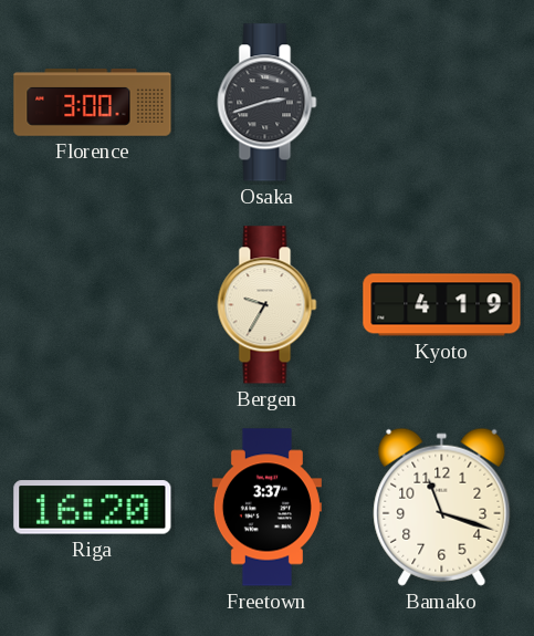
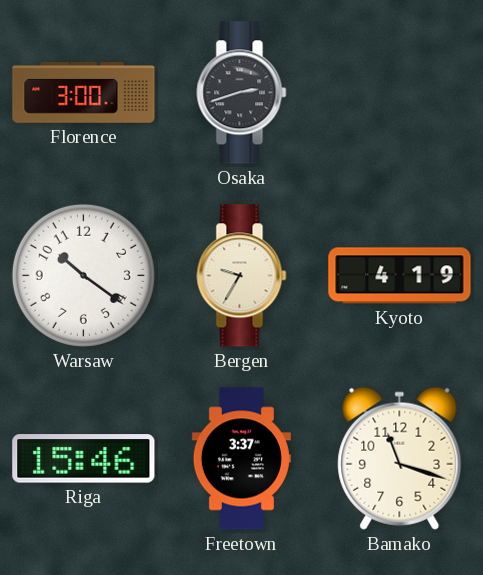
Warsaw: none -> 10:21 (83, 275)
Riga: 16:20 -> 15:46 (84, 459)
